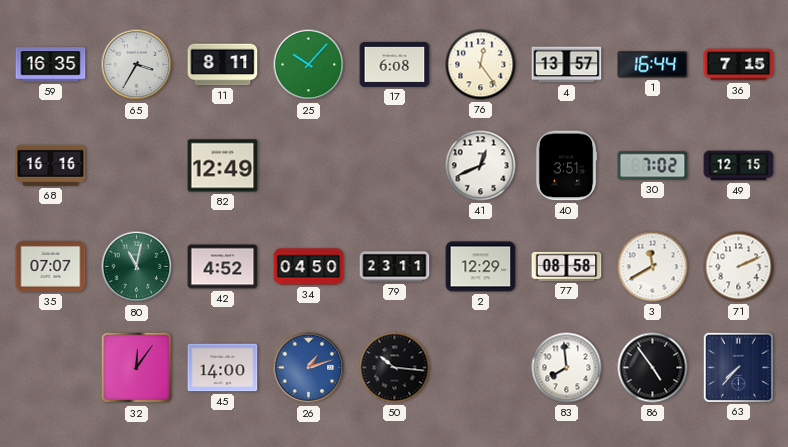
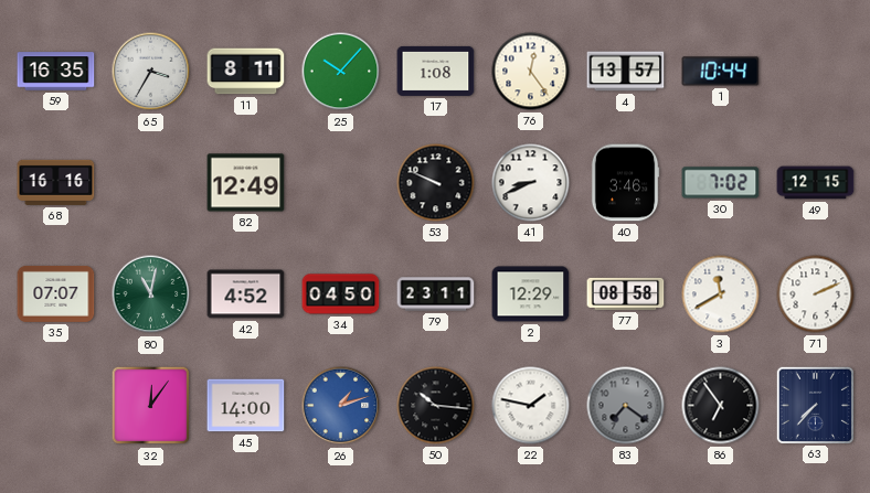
17: 6:08 -> 1:08 (436, 71)
1: 16:44 -> 10:44 (721, 72)
36: 7:15 -> none (739, 65)
53: none -> 9:49 (436, 183)
41: 12:41 -> 8:41 (531, 183)
40: 3:51 -> 3:46 (625, 183)
22: none -> 1:47 (531, 406)
83: 7:59 -> 7:21 (626, 406)
83 dial: white -> grey (626, 406)
86: 4:54 -> 6:54 (721, 406)
